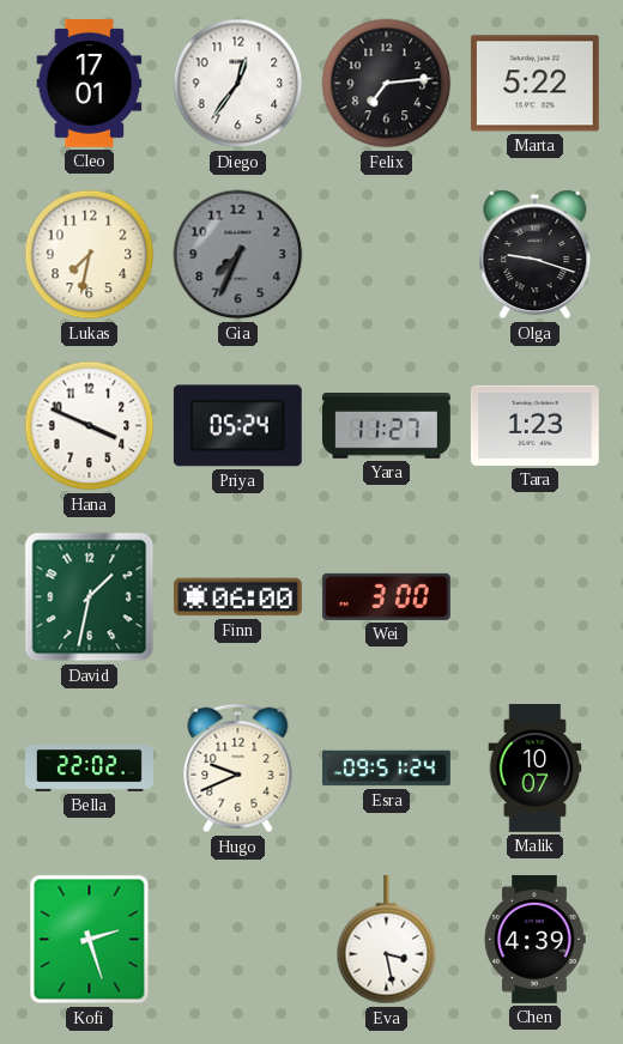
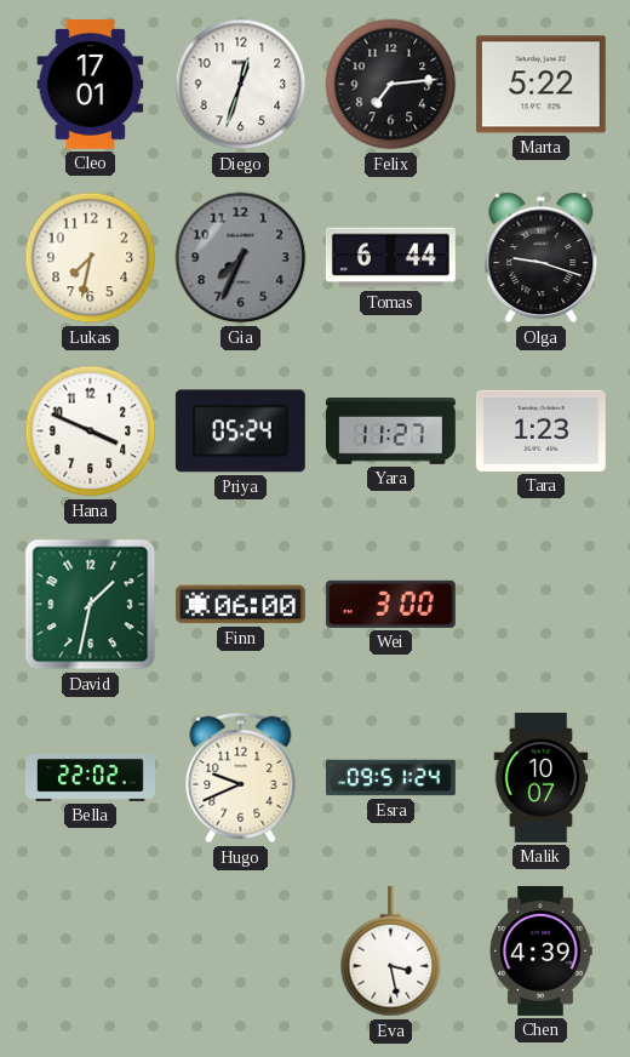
Diego: 12:36 -> 12:33 (241, 85)
Tomas: none -> 6:44 (390, 258)
Kofi: 2:27 -> none (90, 940)
